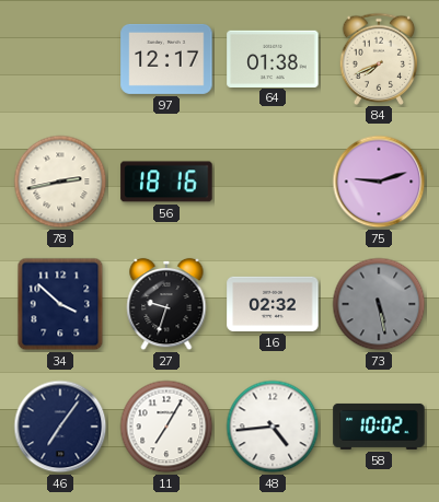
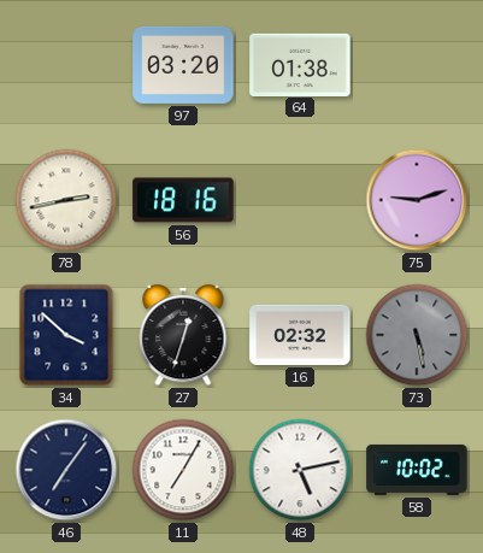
97: 12:17 -> 03:20 (183, 65)
84: 7:41 -> none (379, 58)
27: 9:33 -> 12:33 (183, 335)
48: 4:44 -> 5:13 (300, 470)
